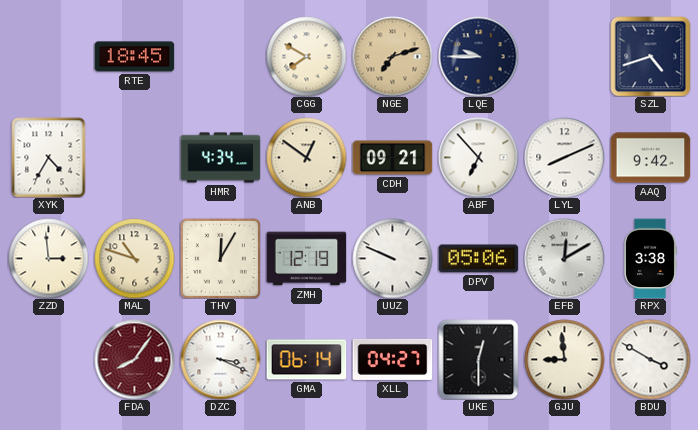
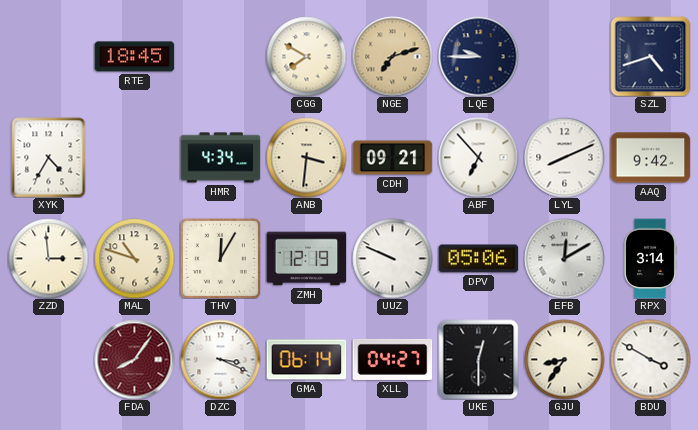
ANB: 12:51 -> 3:31 (306, 157)
RPX: 3:38 -> 3:14 (651, 258)
GJU: 8:59 -> 8:36 (564, 359)
